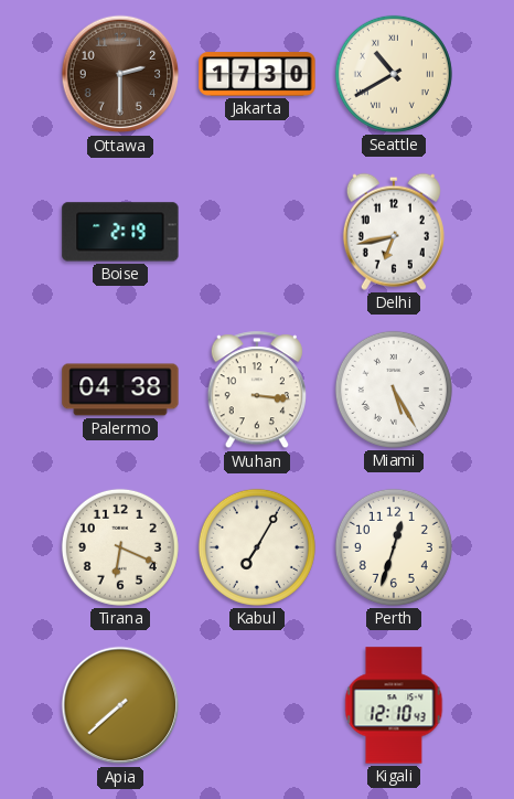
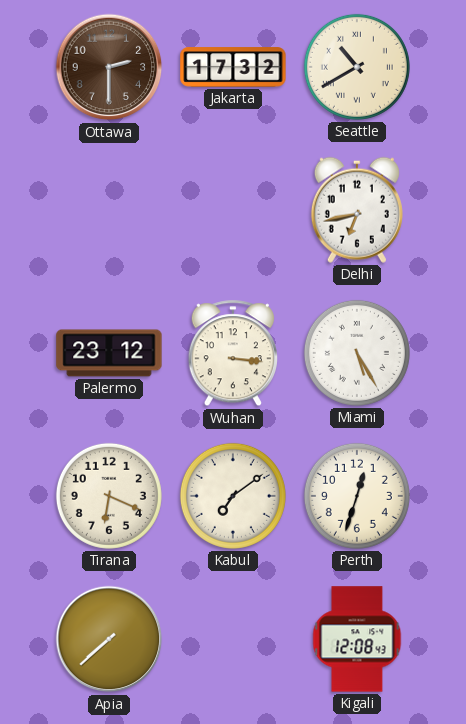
Jakarta: 17:30 -> 17:32 (233, 67)
Boise: 2:19 -> none (120, 232)
Palermo: 04:38 -> 23:12 (109, 353)
Kabul: 7:05 -> 7:09 (233, 496)
Kigali: 12:10 -> 12:08 (357, 639)
